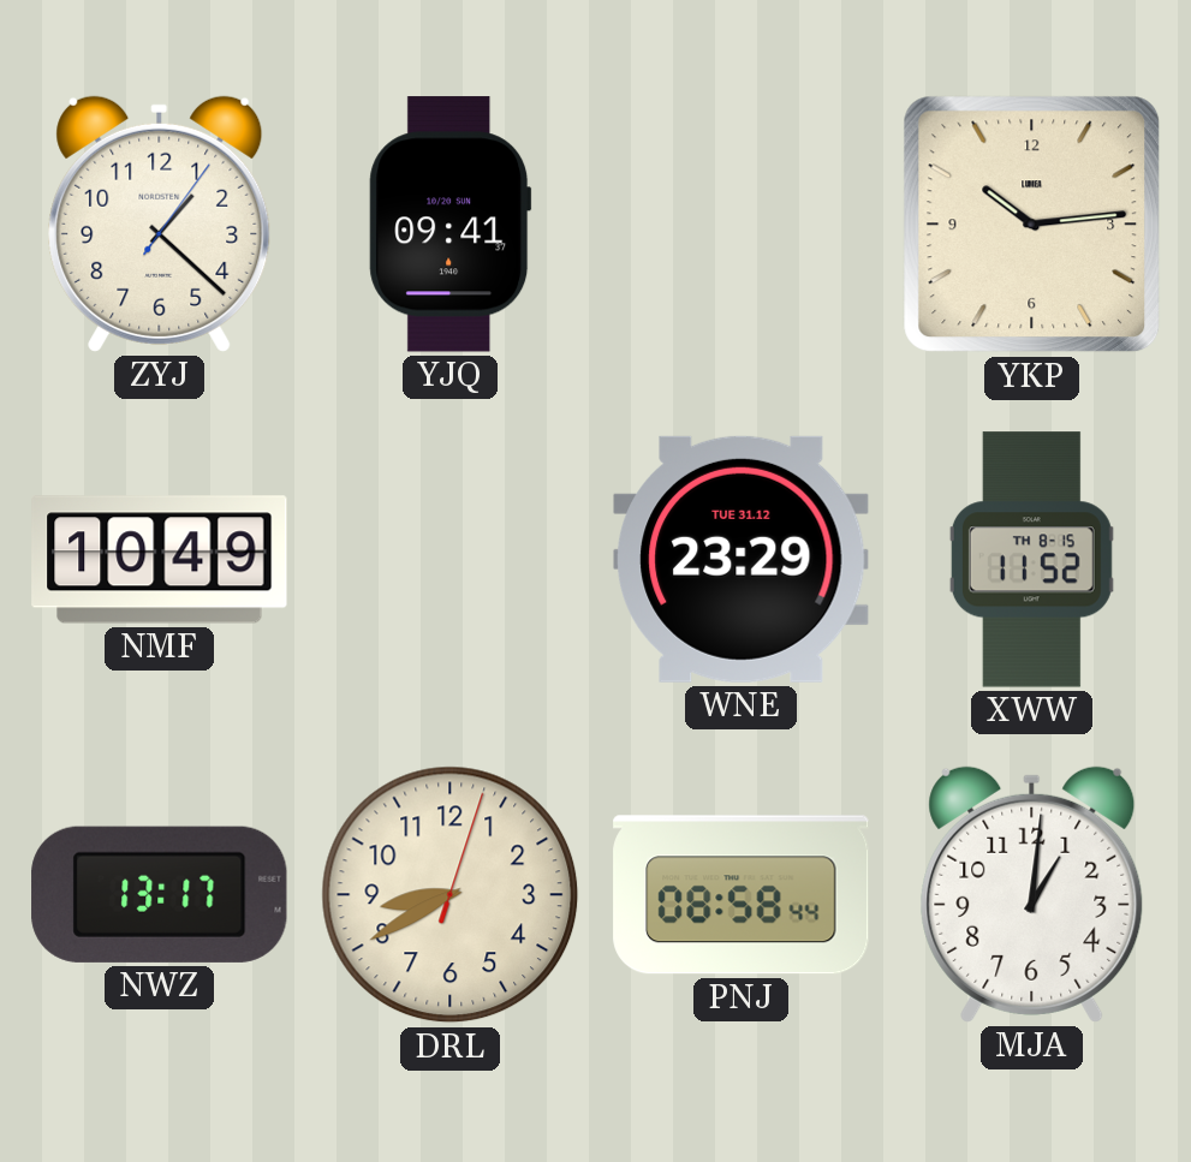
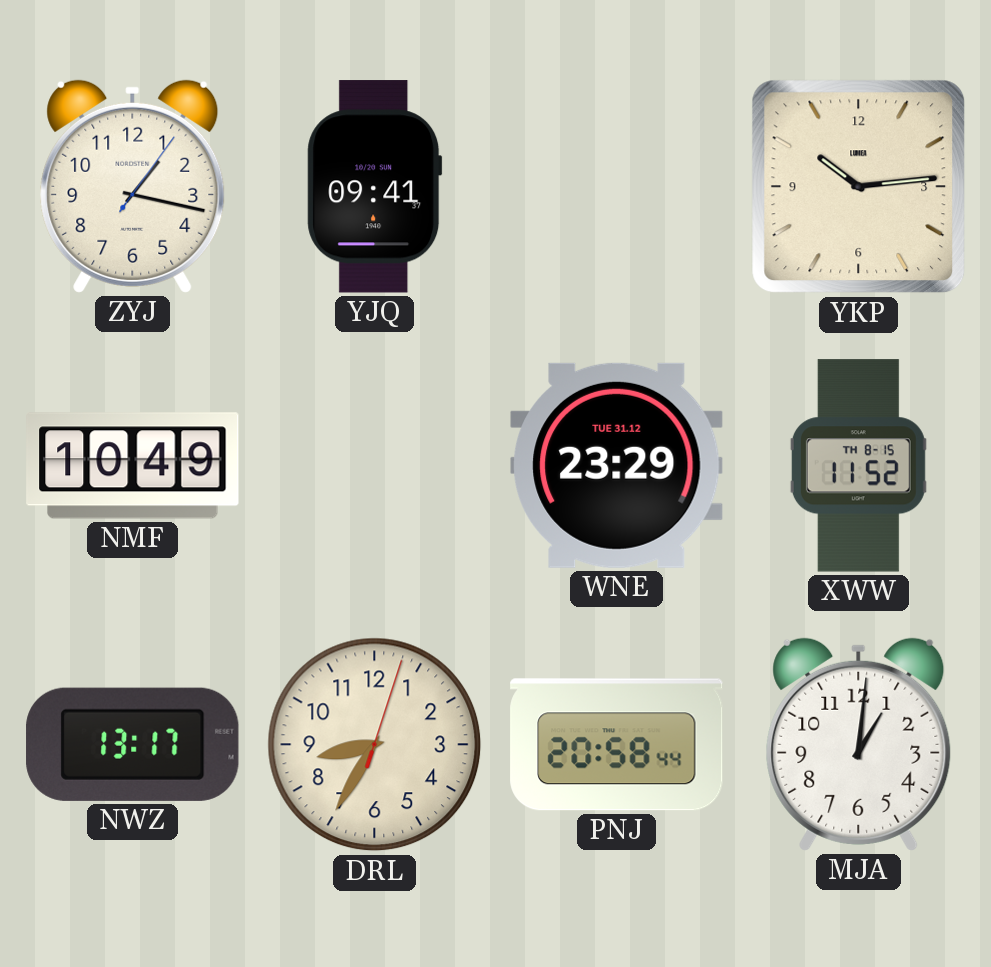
ZYJ: 1:22 -> 1:17 (133, 186)
DRL: 8:40 -> 8:35 (375, 745)
PNJ: 08:58 -> 20:58 (617, 745)
